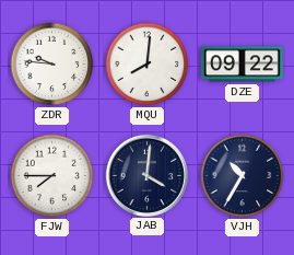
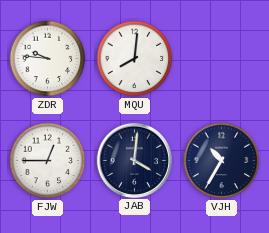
DZE: 09:22 -> none (243, 65)
FJW: 7:45 -> 12:45 (48, 161)
